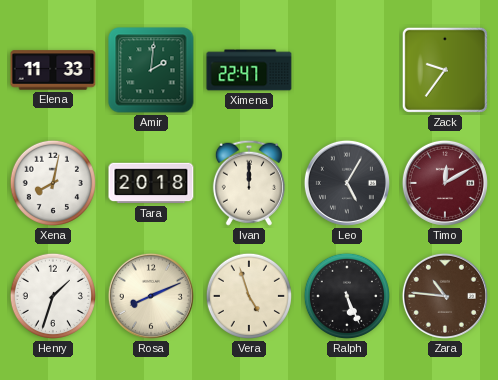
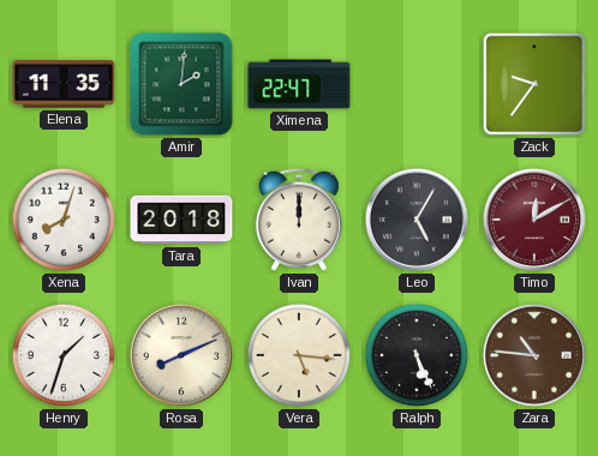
Elena: 11:33 -> 11:35 (64, 84)
Xena: 8:02 -> 8:03 (64, 220)
Vera: 4:57 -> 5:16 (299, 355)
